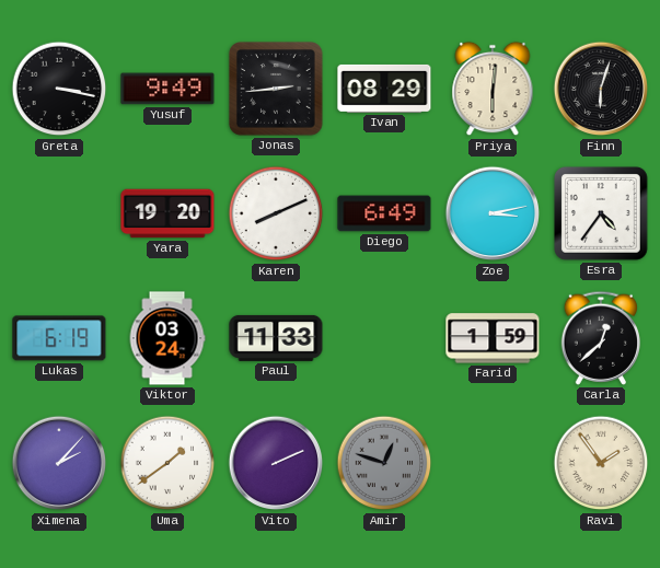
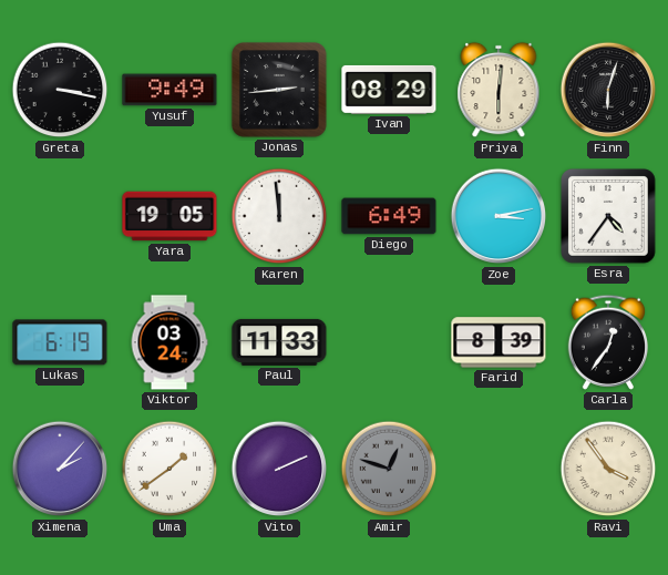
Yara: 19:20 -> 19:05 (169, 216)
Karen: 8:11 -> 11:59 (279, 216)
Farid: 1:59 -> 8:39 (499, 342)
Carla: 12:38 -> 12:36 (607, 342)
Ravi: 1:54 -> 3:54 (608, 469)
